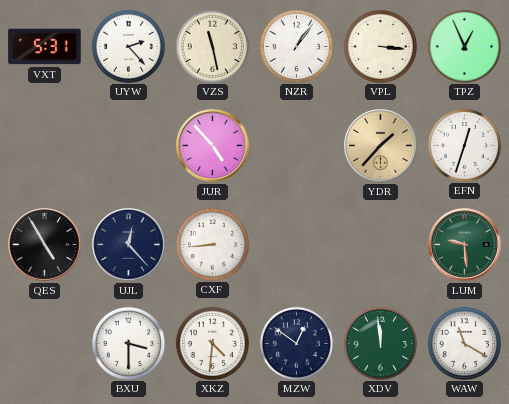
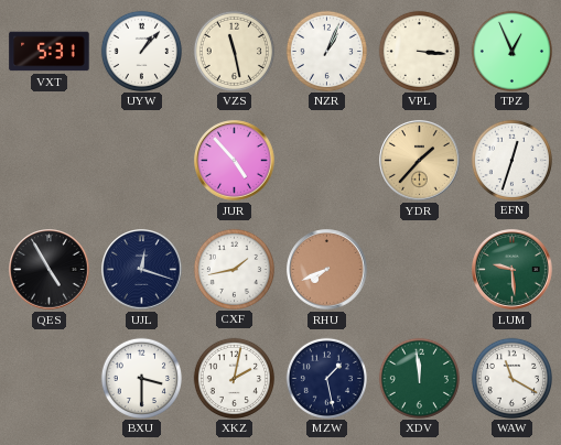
UYW: 2:23 -> 1:07 (141, 51)
NZR: 1:06 -> 1:04 (326, 51)
UJL: 12:23 -> 12:18 (142, 270)
CXF: 8:44 -> 1:43 (234, 269)
RHU: none -> 7:41 (327, 270)
XKZ: 4:31 -> 2:02 (234, 378)
MZW: 12:51 -> 1:28 (326, 378)
